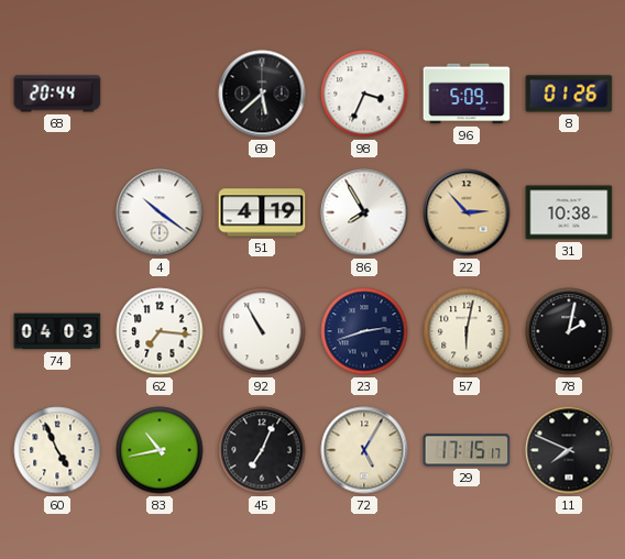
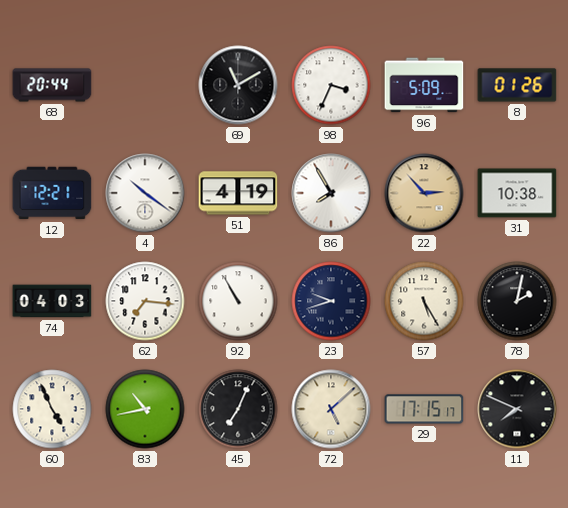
69: 5:38 -> 11:10 (238, 85)
12: none -> 12:21 (52, 193)
23: 2:42 -> 9:42 (331, 301)
57: 6:02 -> 5:25 (424, 301)
72: 5:05 -> 5:08 (331, 409)
